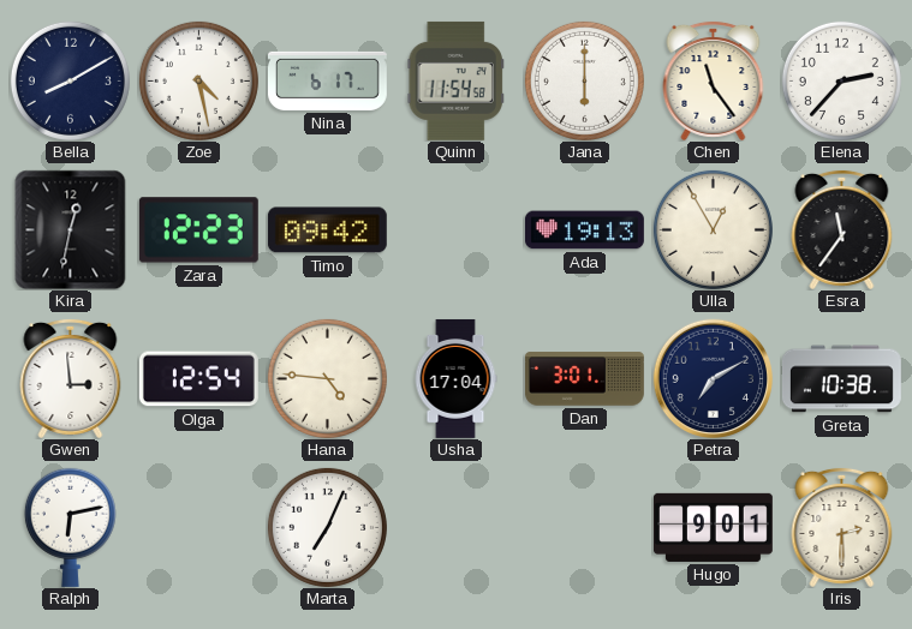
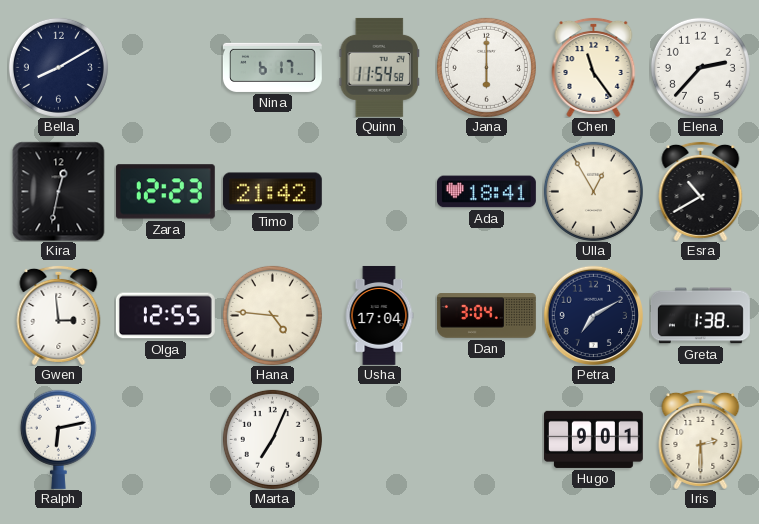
Zoe: 4:28 -> none (198, 80)
Timo: 09:42 -> 21:42 (272, 192)
Ada: 19:13 -> 18:41 (486, 192)
Esra: 11:36 -> 10:40 (701, 191)
Olga: 12:54 -> 12:55 (165, 316)
Dan: 3:01 -> 3:04 (486, 316)
Greta: 10:38 -> 1:38 (700, 316)
